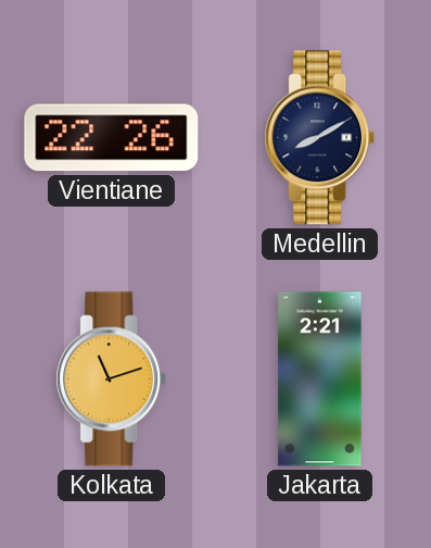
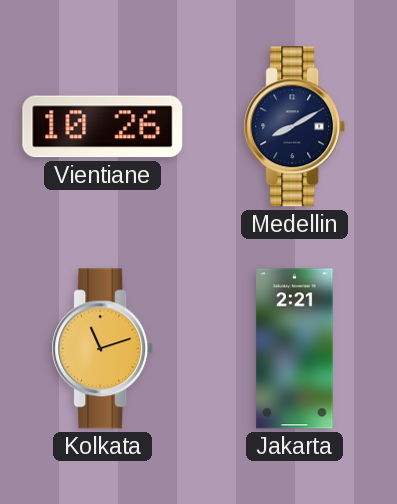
Vientiane: 22:26 -> 10:26 (103, 127)
